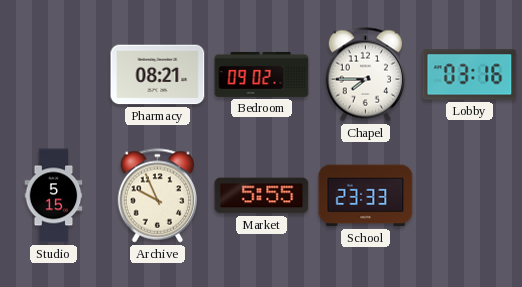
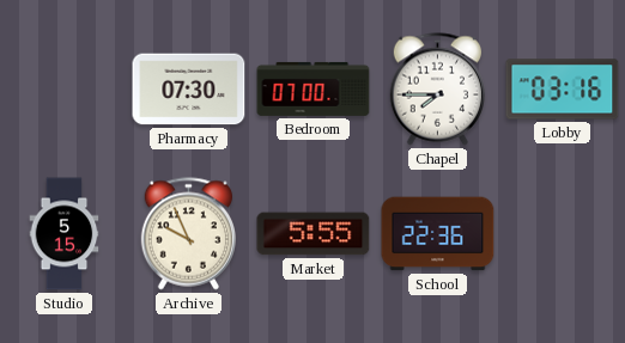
Pharmacy: 08:21 -> 07:30 (189, 90)
Bedroom: 09:02 -> 07:00 (314, 88)
School: 23:33 -> 22:36 (438, 234)
